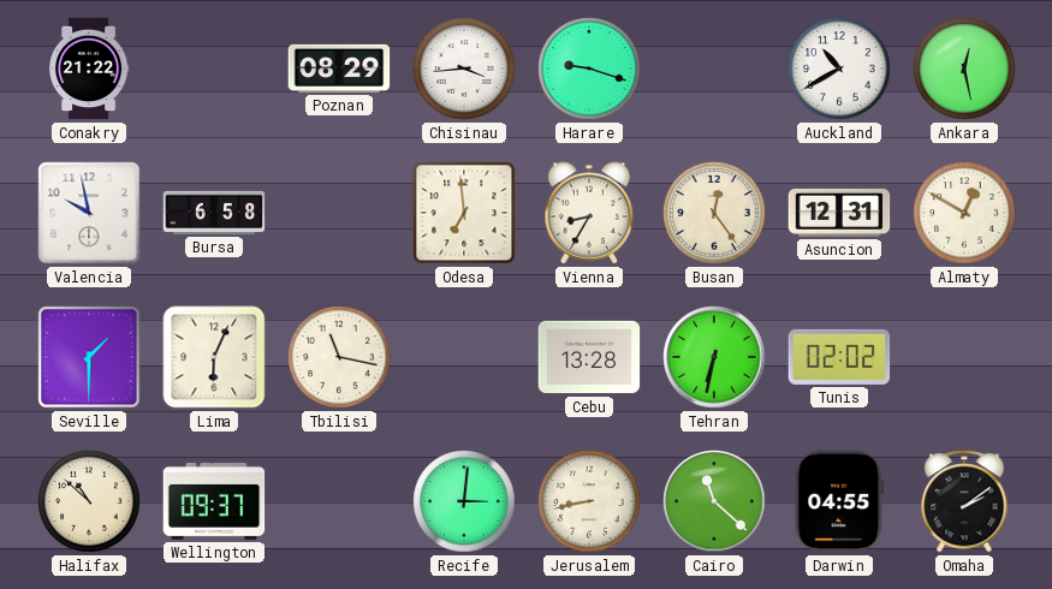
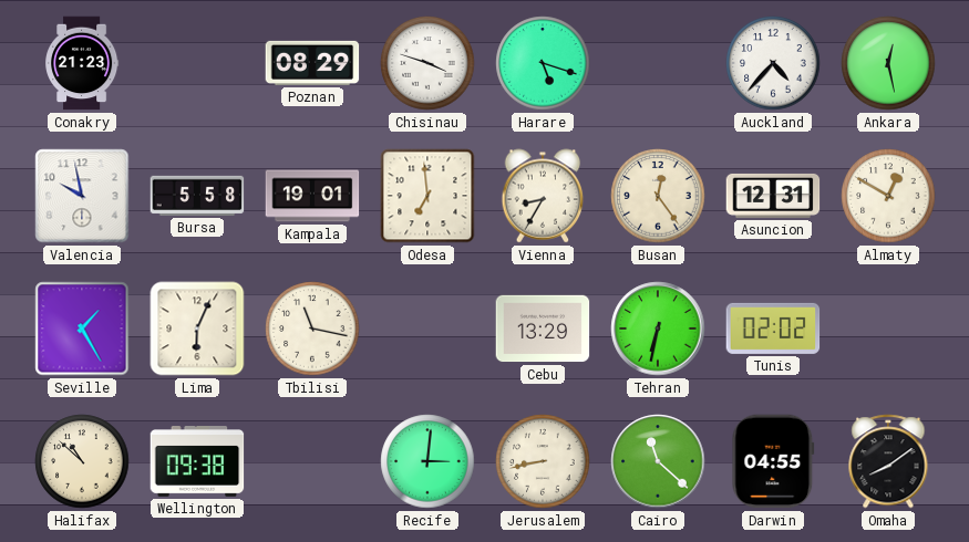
Conakry: 21:22 -> 21:23 (82, 63)
Chisinau: 3:44 -> 3:48 (427, 63)
Harare: 9:18 -> 5:18 (543, 63)
Auckland: 10:40 -> 4:37 (773, 63)
Bursa: 6:58 -> 5:58 (197, 196)
Kampala: none -> 19:01 (312, 196)
Seville: 1:30 -> 1:25 (82, 329)
Cebu: 13:28 -> 13:29 (543, 329)
Wellington: 09:37 -> 09:38 (197, 462)
Omaha: 2:09 -> 8:09 (888, 461)
